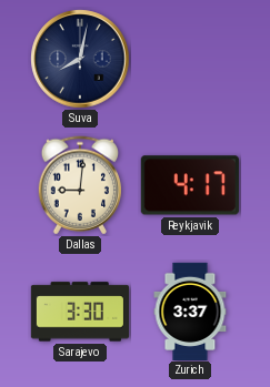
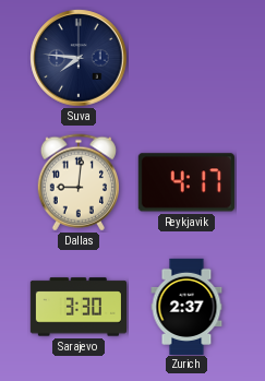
Suva: 8:02 -> 7:46 (79, 58)
Zurich: 3:37 -> 2:37 (186, 306)
